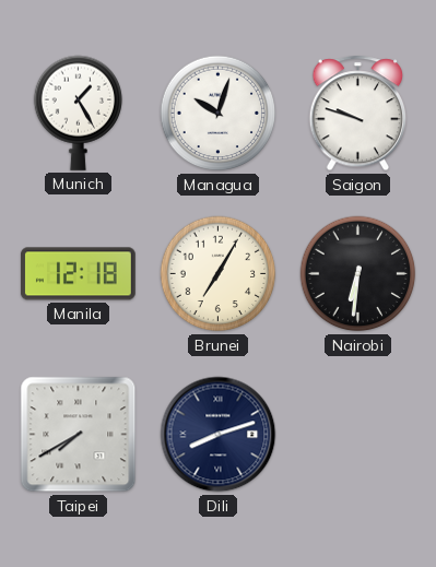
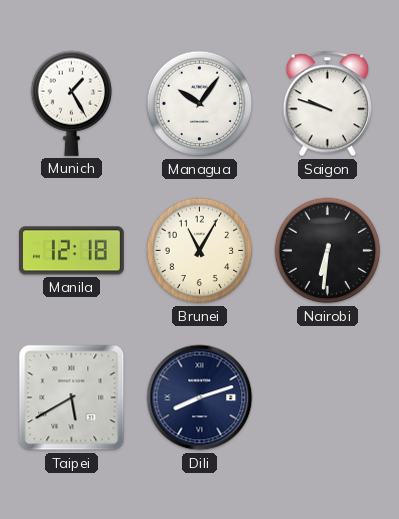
Managua: 10:03 -> 10:06 (200, 104)
Brunei: 7:05 -> 11:05 (200, 251)
Taipei: 7:40 -> 5:40 (72, 398)
